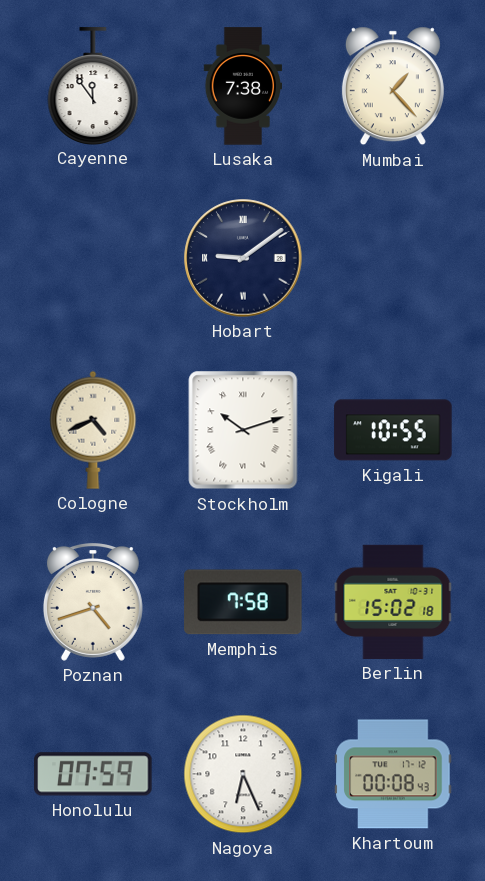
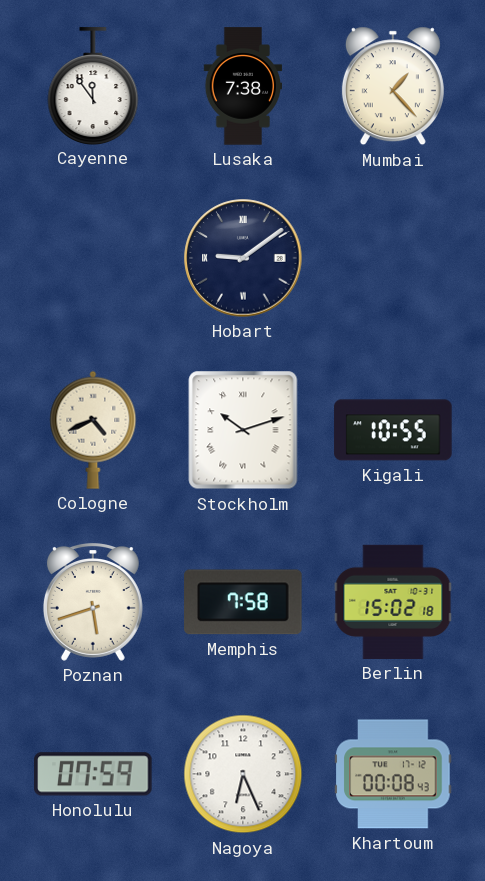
Poznan: 4:42 -> 5:42 (93, 602)
